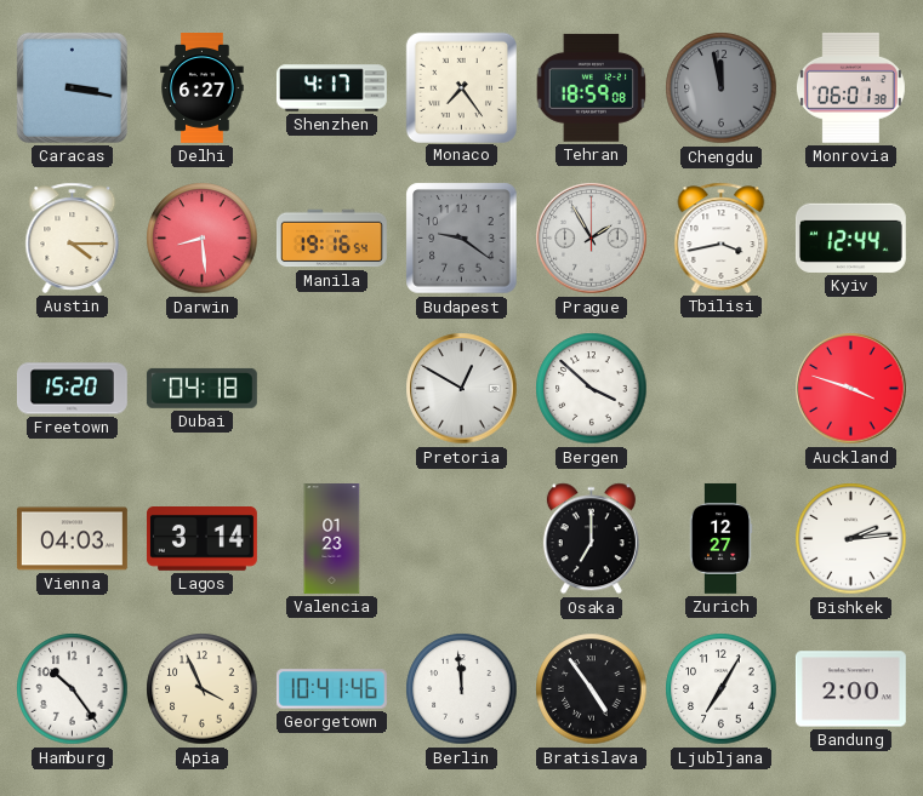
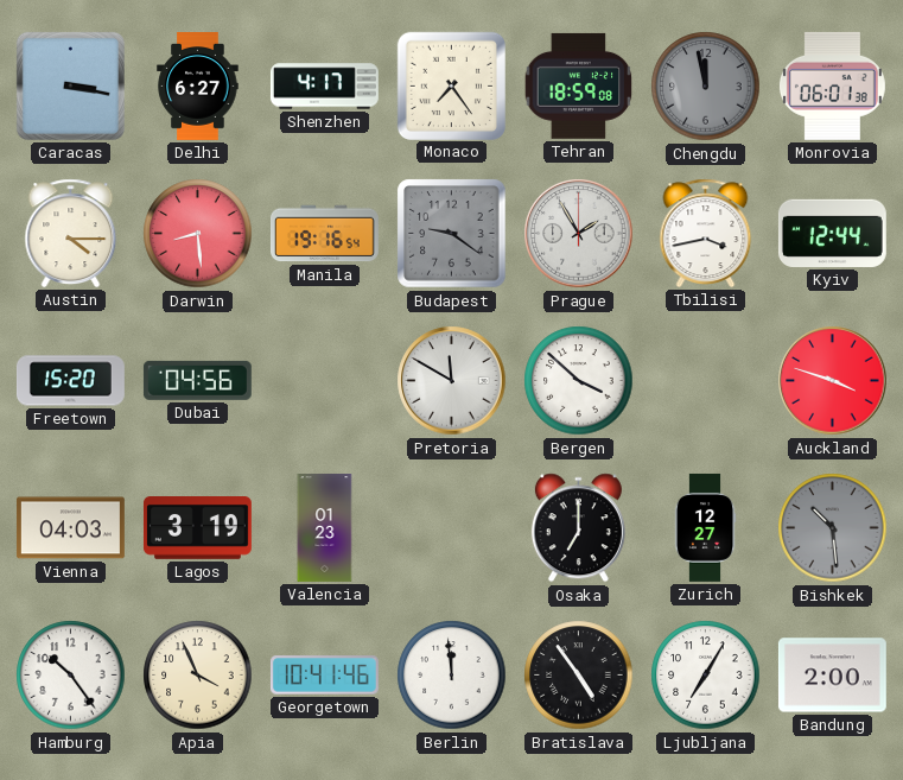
Dubai: 04:18 -> 04:56 (197, 380)
Pretoria: 12:50 -> 11:50 (452, 381)
Lagos: 3:14 -> 3:19 (197, 528)
Bishkek: 2:14 -> 10:29 (833, 528)
Bishkek dial: white -> grey (833, 528)
